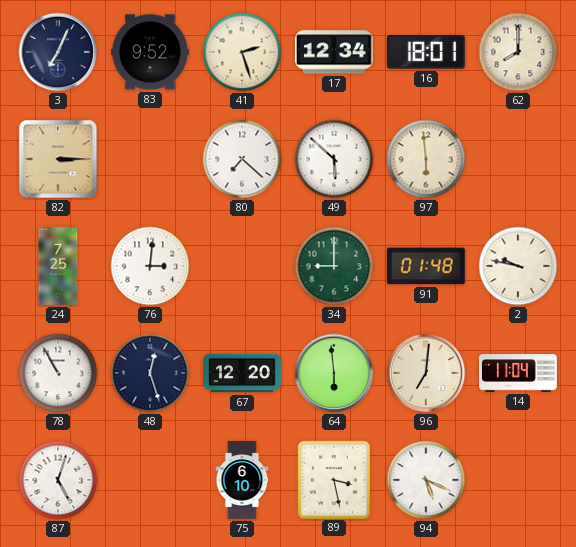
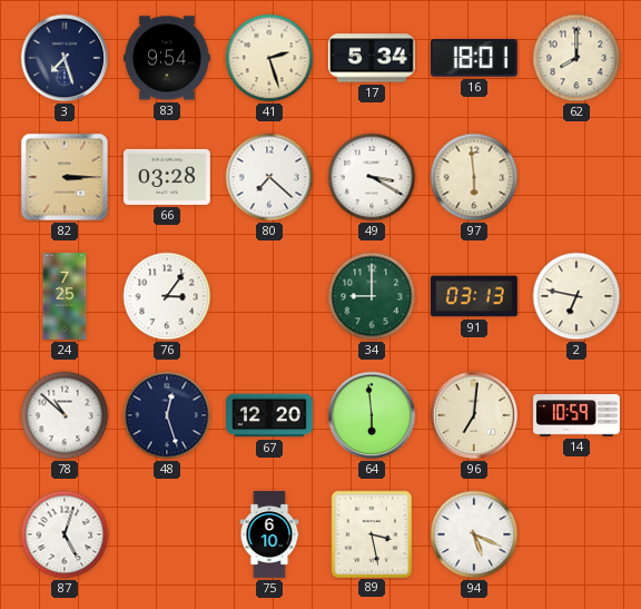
3: 7:04 -> 7:27 (65, 58)
83: 9:52 -> 9:54 (168, 58)
17: 12:34 -> 5:34 (372, 58)
66: none -> 03:28 (168, 177)
49: 5:52 -> 3:20 (372, 177)
76: 3:01 -> 3:06 (167, 296)
91: 01:48 -> 03:13 (474, 296)
2: 9:47 -> 6:47 (576, 296)
78: 10:55 -> 10:52 (65, 415)
14: 11:04 -> 10:59 (576, 415)
